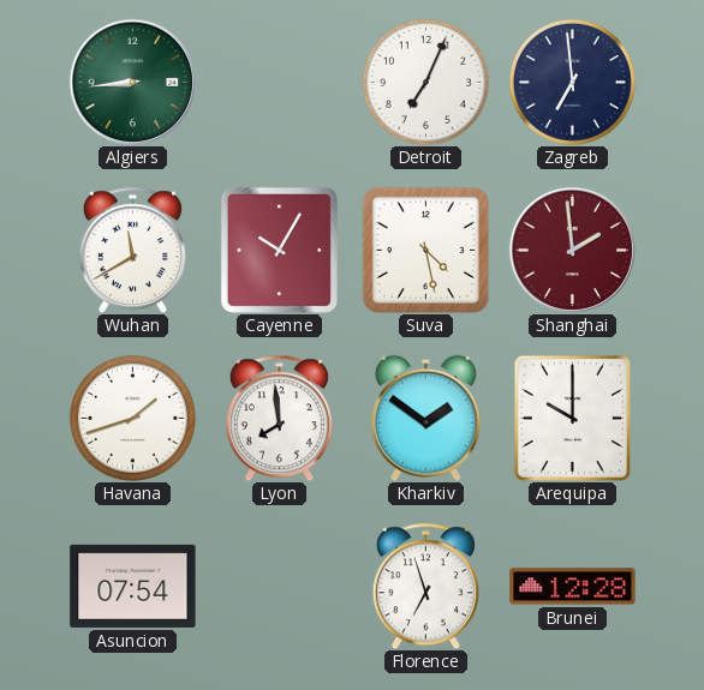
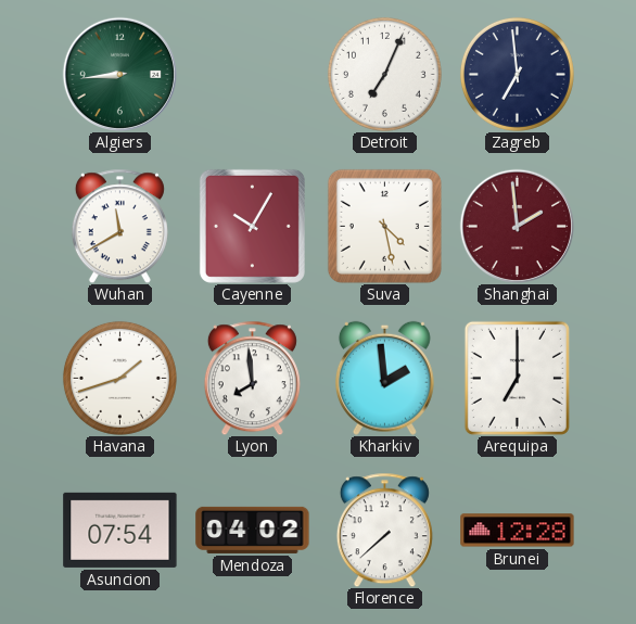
Kharkiv: 1:51 -> 1:59 (384, 378)
Arequipa: 10:00 -> 7:00 (517, 378)
Mendoza: none -> 04:02 (253, 530)
Florence: 6:57 -> 7:38 (384, 530)
